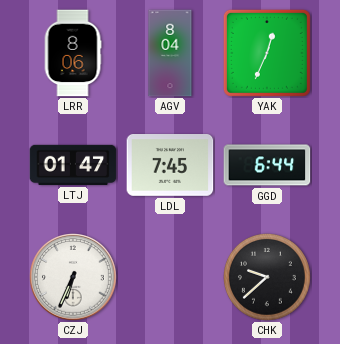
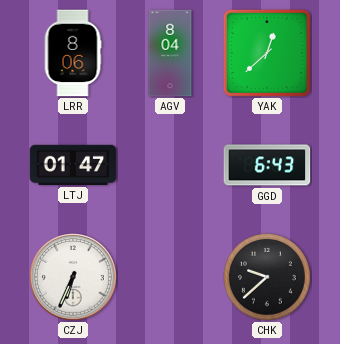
YAK: 12:34 -> 12:38 (267, 53)
LDL: 7:45 -> none (170, 166)
GGD: 6:44 -> 6:43 (267, 165)
